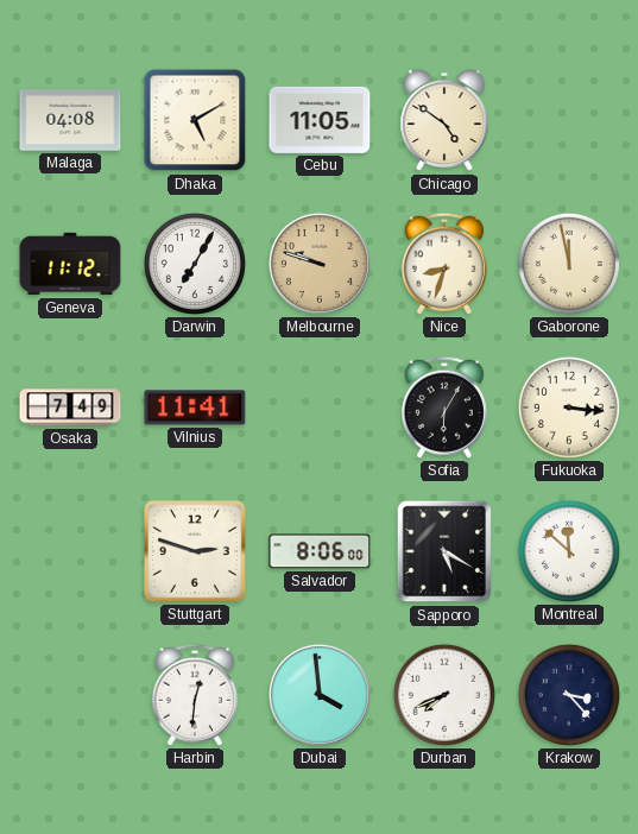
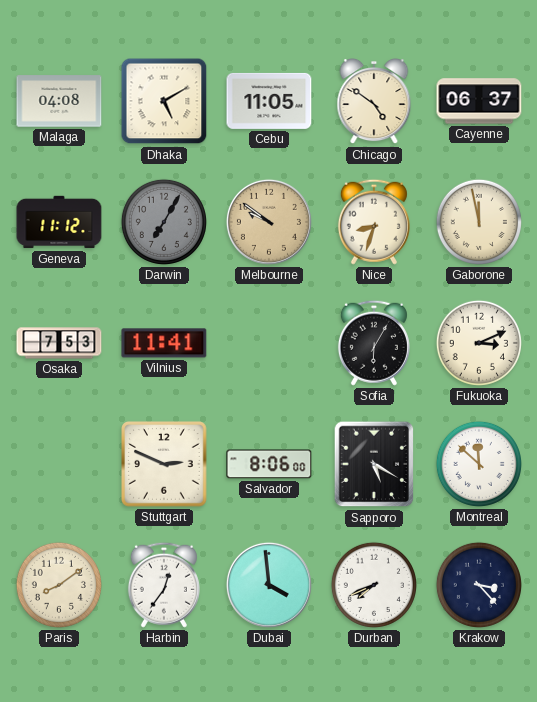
Cayenne: none -> 06:37 (479, 101)
Darwin dial: white -> grey (164, 222)
Melbourne: 9:48 -> 9:51 (269, 222)
Osaka: 7:49 -> 7:53 (59, 343)
Fukuoka: 3:16 -> 3:11 (479, 343)
Stuttgart: 2:48 -> 2:49 (165, 465)
Paris: none -> 8:09 (59, 585)
Harbin: 12:31 -> 12:36 (164, 585)
